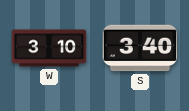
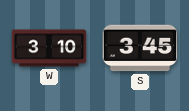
S: 3:40 -> 3:45 (140, 48)
